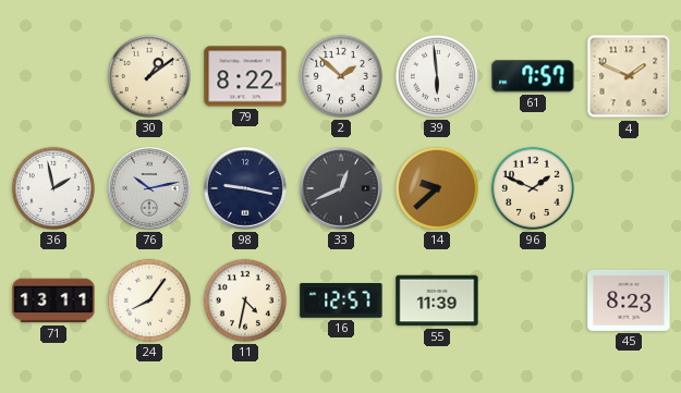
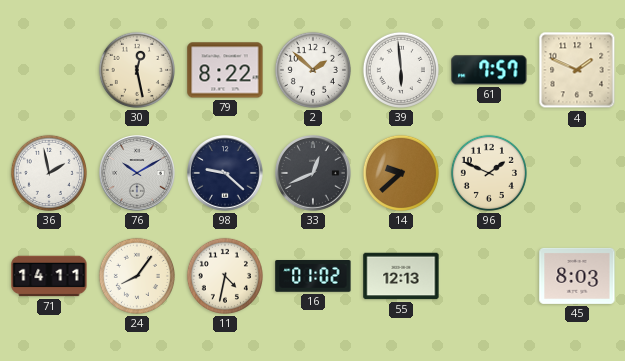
30: 1:09 -> 12:28 (137, 70)
76: 10:13 -> 10:10 (138, 173)
98: 9:17 -> 9:22 (226, 173)
71: 13:11 -> 14:11 (49, 276)
16: 12:57 -> 01:02 (313, 276)
55: 11:39 -> 12:13 (401, 276)
45: 8:23 -> 8:03 (577, 276)
